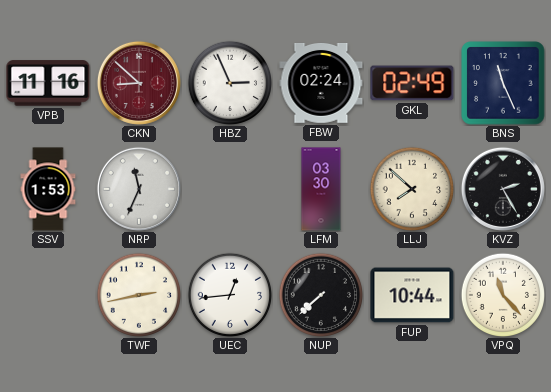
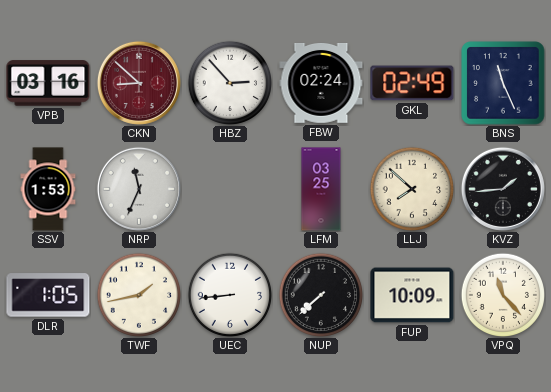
VPB: 11:16 -> 03:16 (48, 83)
HBZ: 2:56 -> 2:53 (229, 82)
LFM: 03:30 -> 03:25 (321, 189)
KVZ: 2:25 -> 1:44 (503, 189)
DLR: none -> 1:05 (48, 295)
TWF: 2:43 -> 1:43 (138, 294)
UEC: 12:44 -> 8:44 (229, 294)
FUP: 10:44 -> 10:09 (412, 295)
